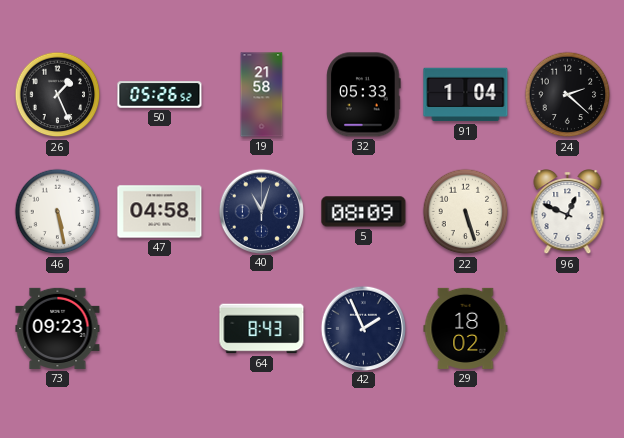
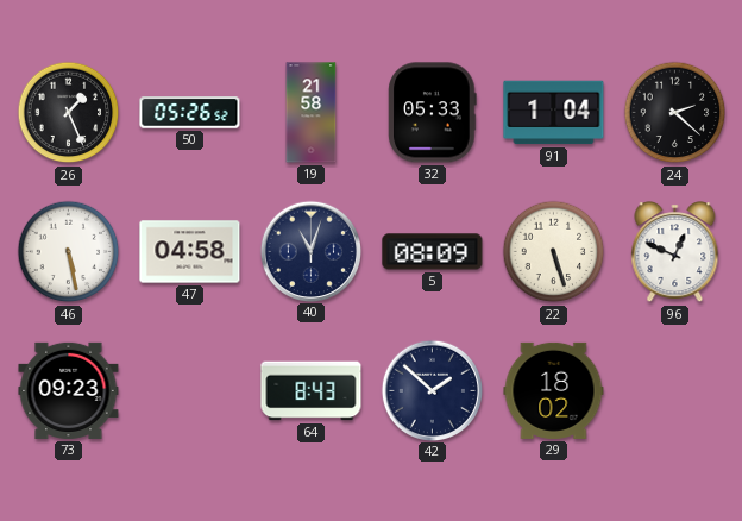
42: 1:56 -> 1:52 (432, 390)
